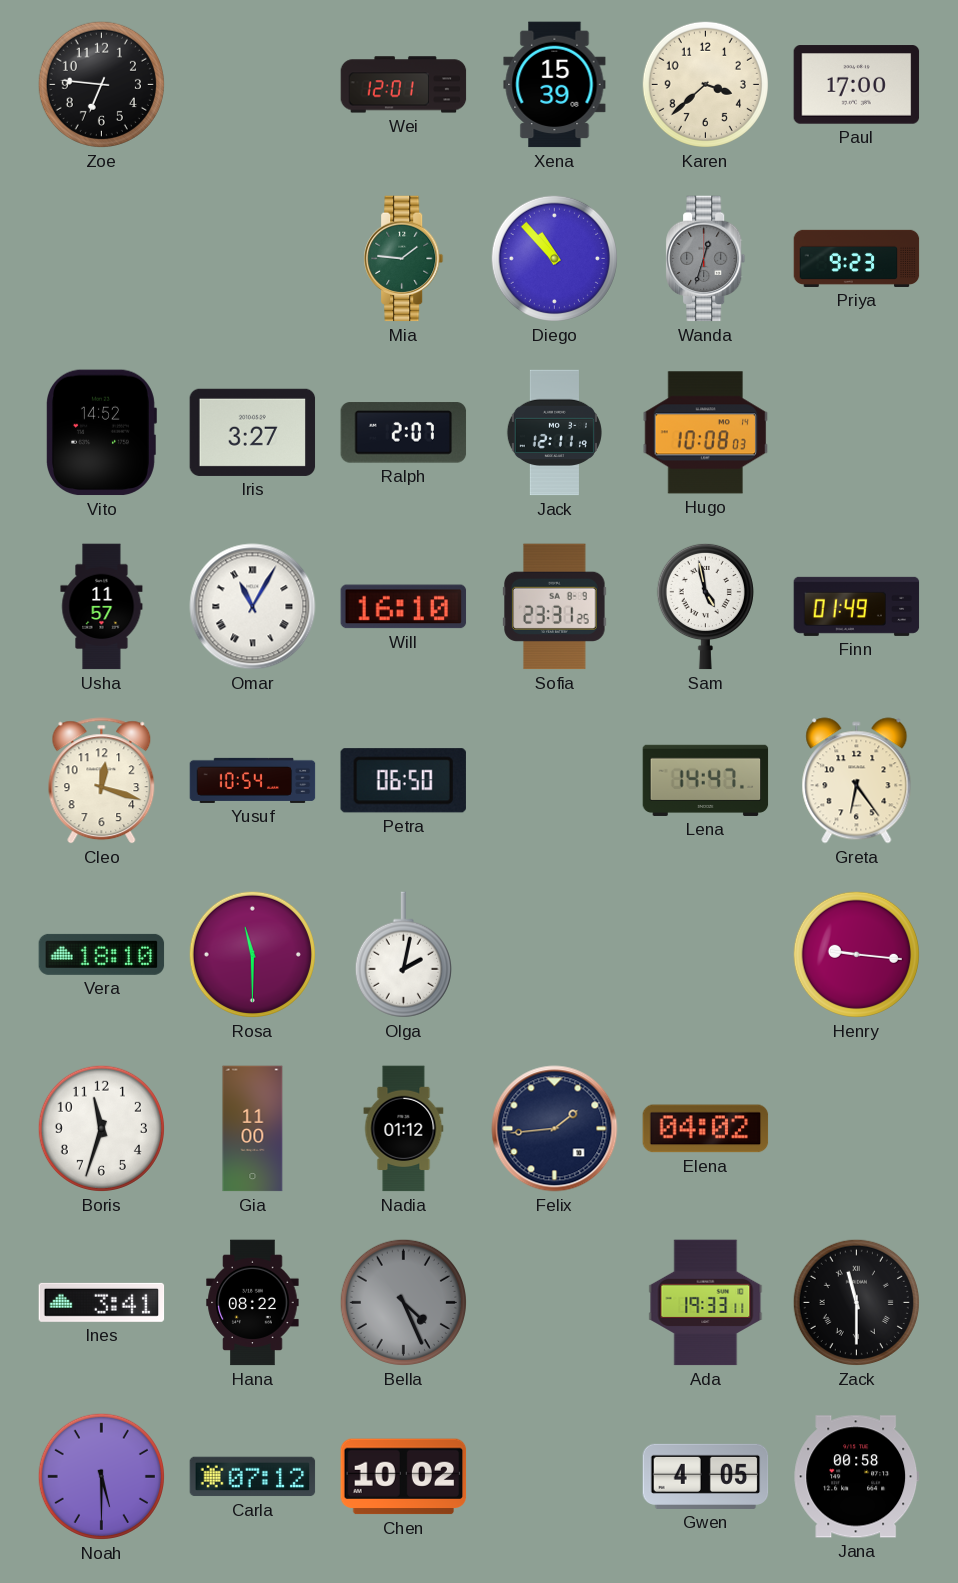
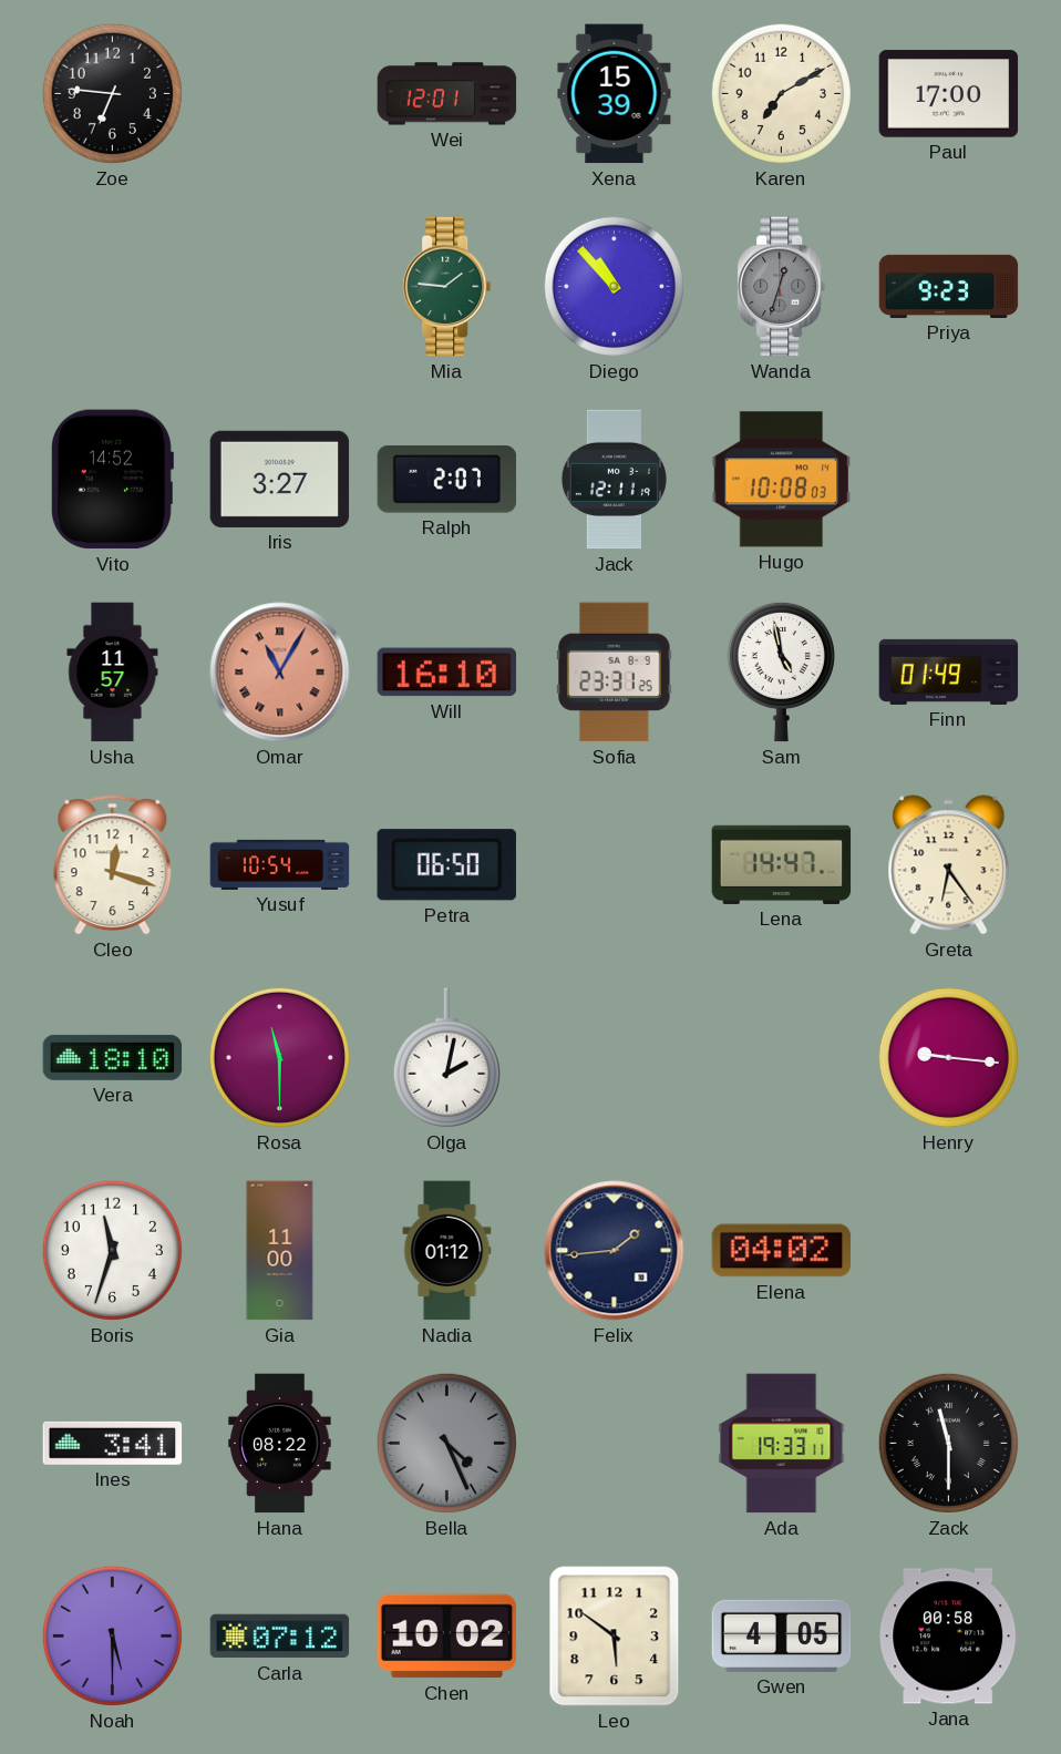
Karen: 3:38 -> 7:10 (781, 93)
Omar dial: white -> salmon (280, 673)
Leo: none -> 5:51 (615, 1637)
